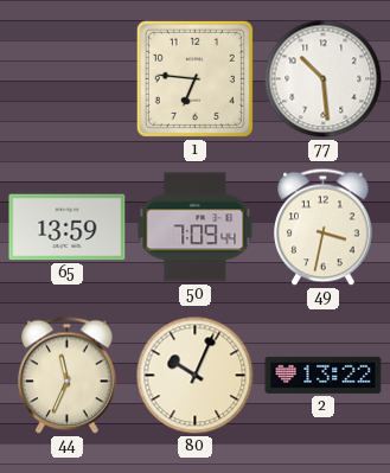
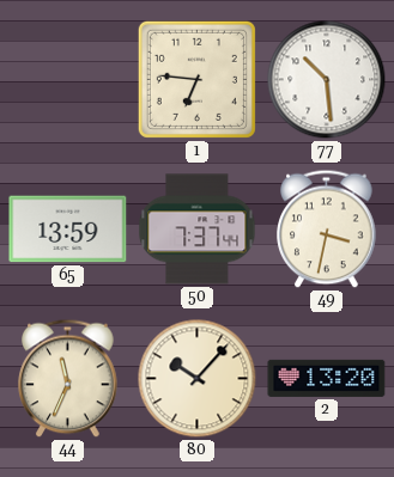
50: 7:09 -> 7:37 (198, 230)
80: 10:04 -> 10:07 (198, 379)
2: 13:22 -> 13:20 (327, 378)
